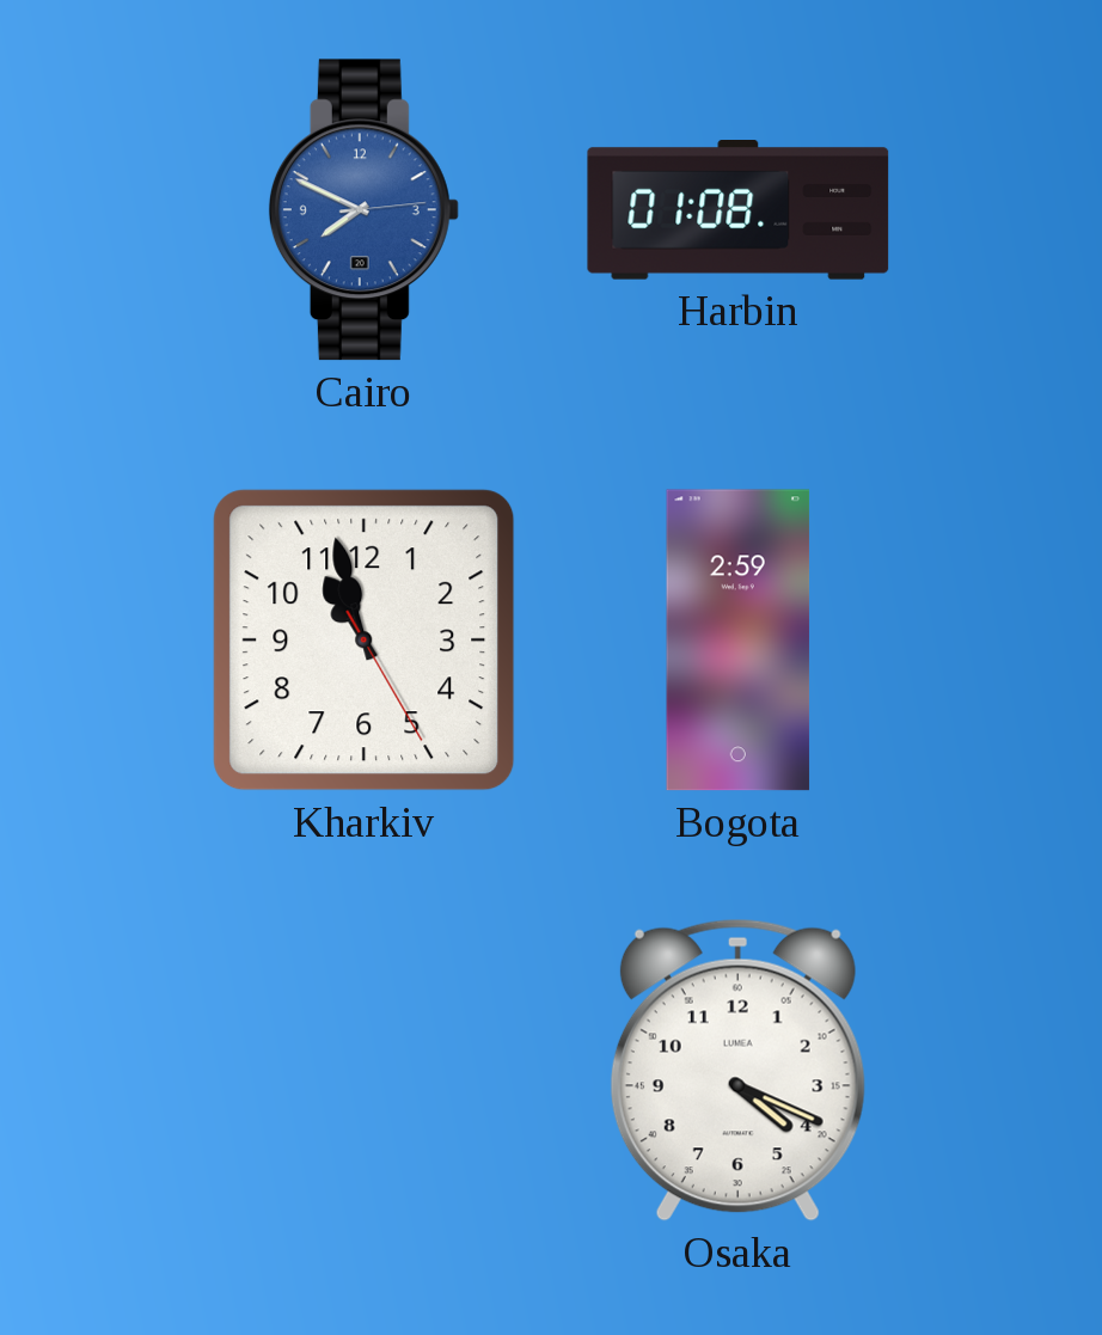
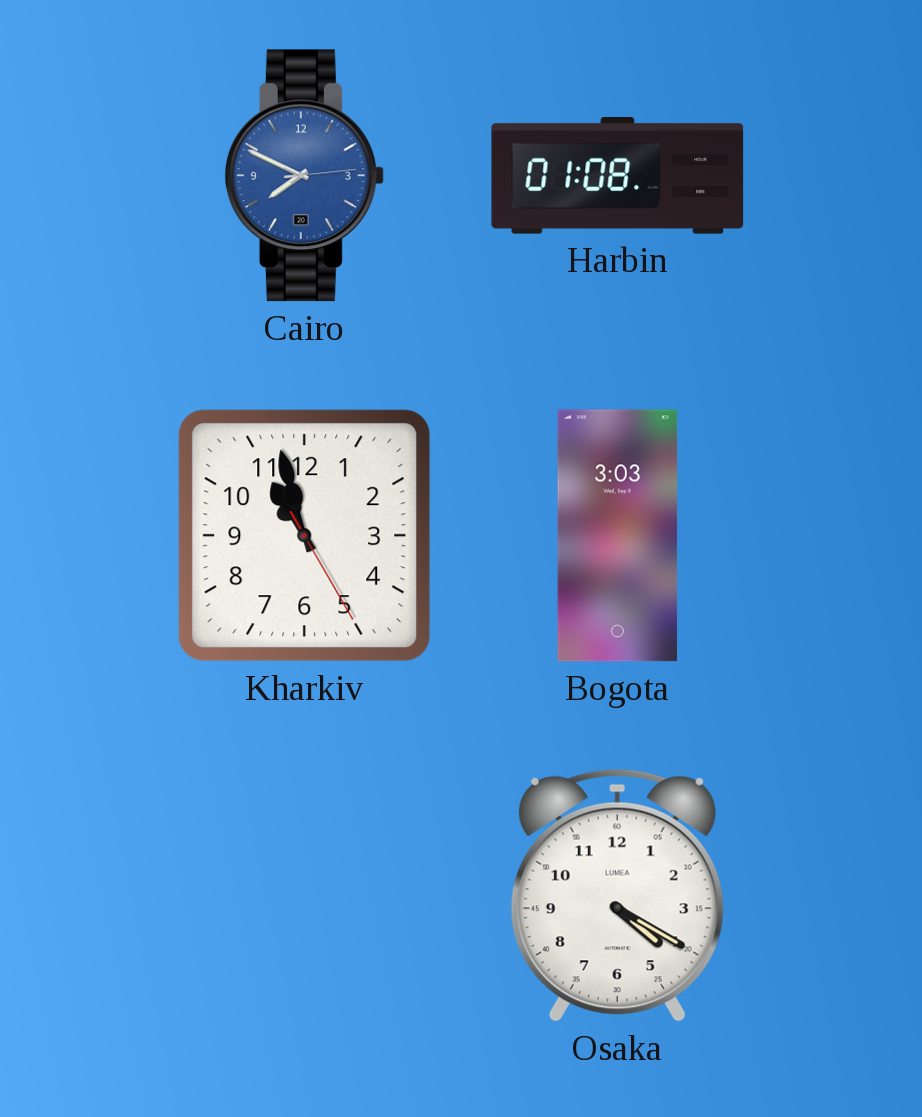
Bogota: 2:59 -> 3:03 (618, 536)
Osaka: 4:19 -> 4:20 (617, 895)
